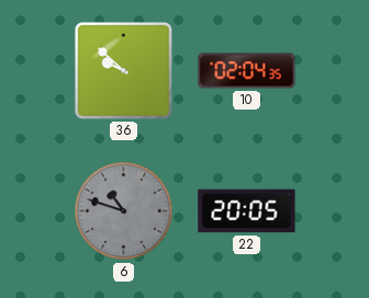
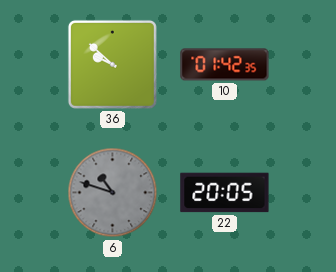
10: 02:04 -> 01:42 (225, 65)
